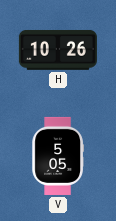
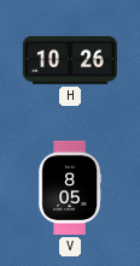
V: 5:05 -> 8:05 (70, 188)
